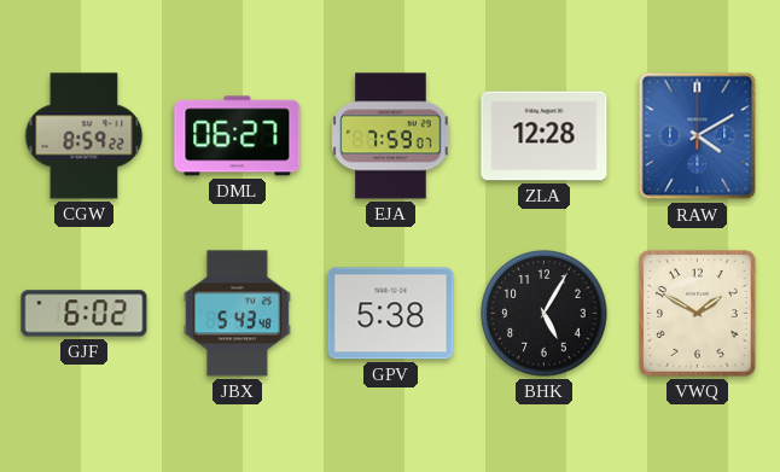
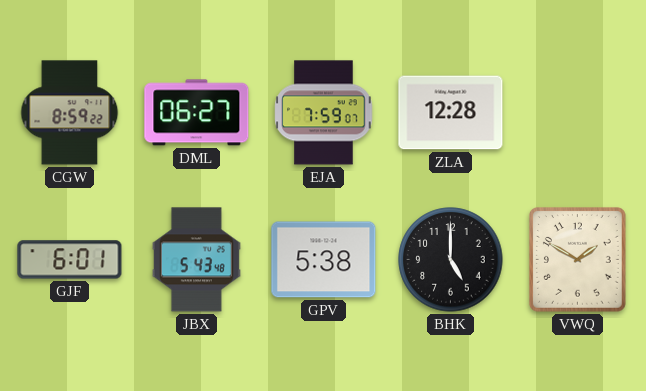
RAW: 4:10 -> none (698, 136)
GJF: 6:02 -> 6:01 (70, 260)
BHK: 5:05 -> 5:00 (451, 260)
